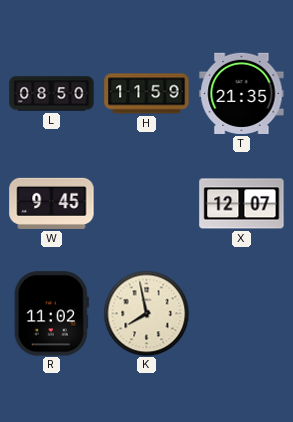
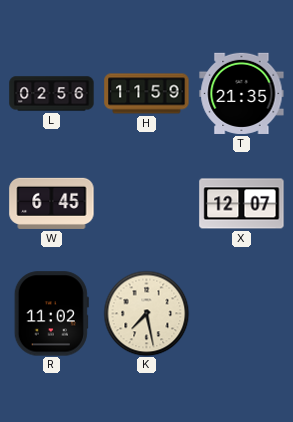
L: 08:50 -> 02:56 (52, 94)
W: 9:45 -> 6:45 (52, 203)
K: 7:58 -> 7:28 (146, 313)
